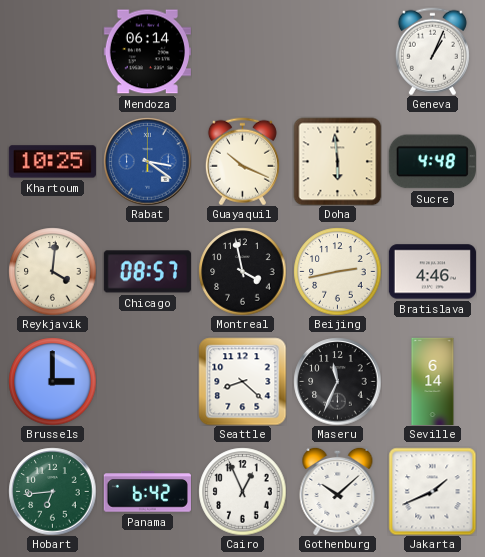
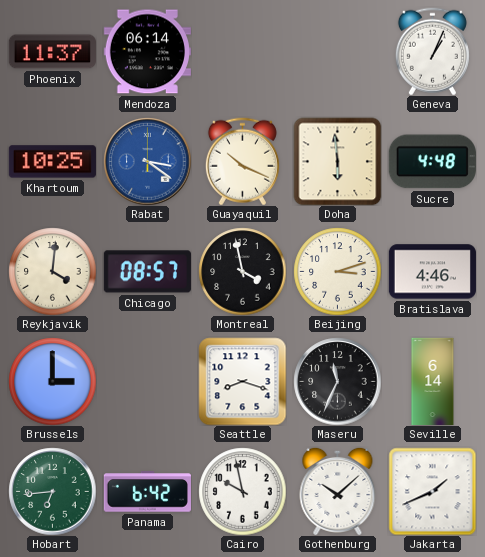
Phoenix: none -> 11:37 (52, 52)
Beijing: 2:43 -> 3:12 (337, 271)
Seattle: 8:22 -> 8:18 (242, 381)
Cairo: 12:56 -> 9:58 (242, 491)
